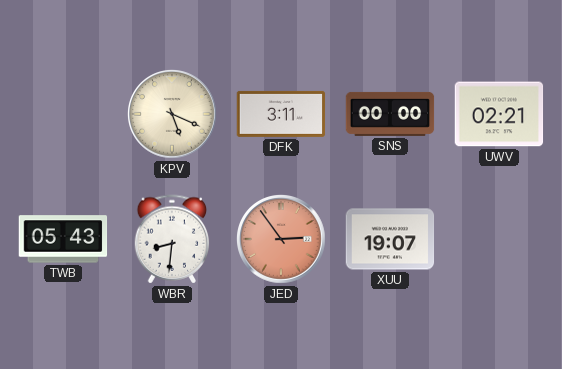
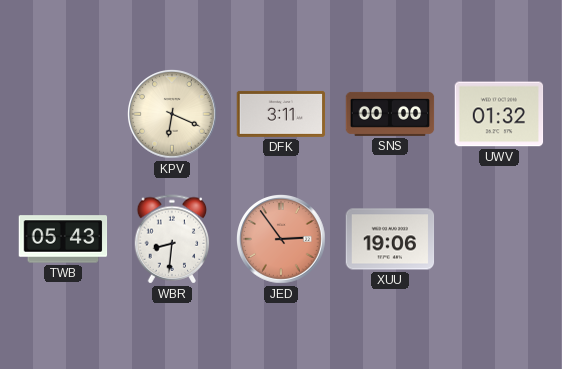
KPV: 5:19 -> 6:19 (172, 114)
UWV: 02:21 -> 01:32 (499, 114)
XUU: 19:07 -> 19:06 (390, 239)
